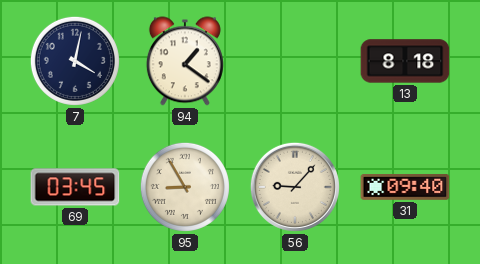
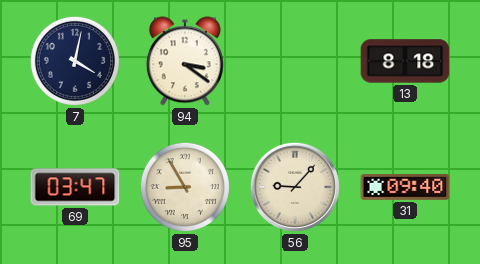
94: 1:21 -> 3:21 (185, 61)
69: 03:45 -> 03:47 (75, 187)
